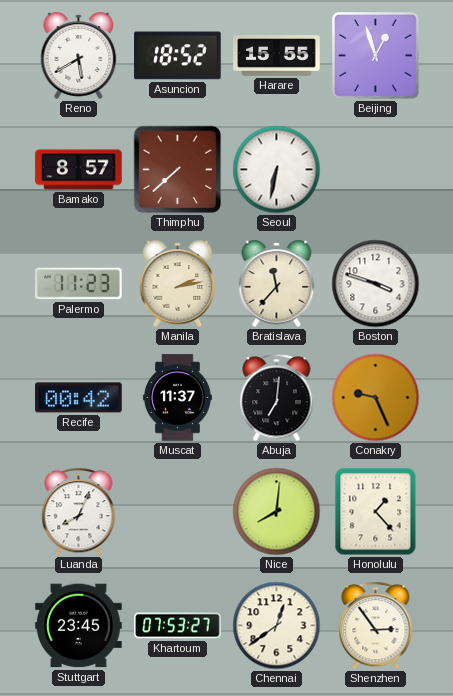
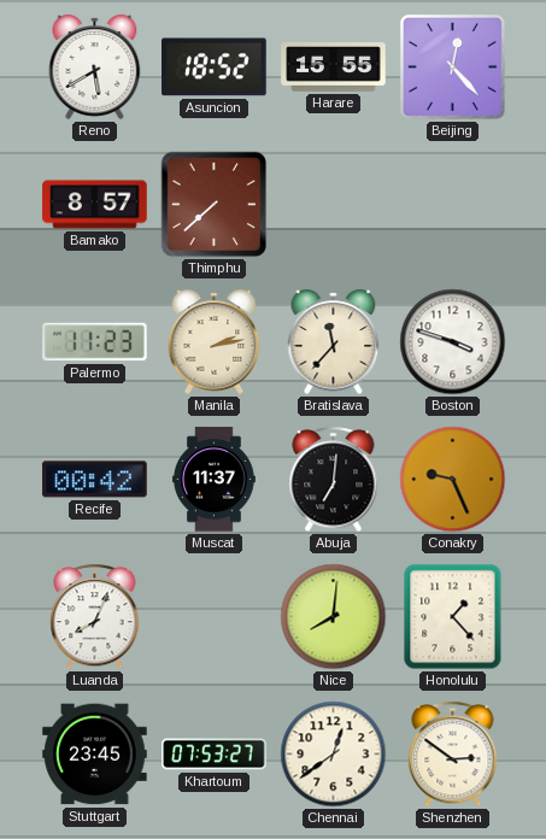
Beijing: 12:57 -> 12:23 (453, 68)
Seoul: 6:32 -> none (277, 170)
Shenzhen: 2:54 -> 2:51 (453, 755)
